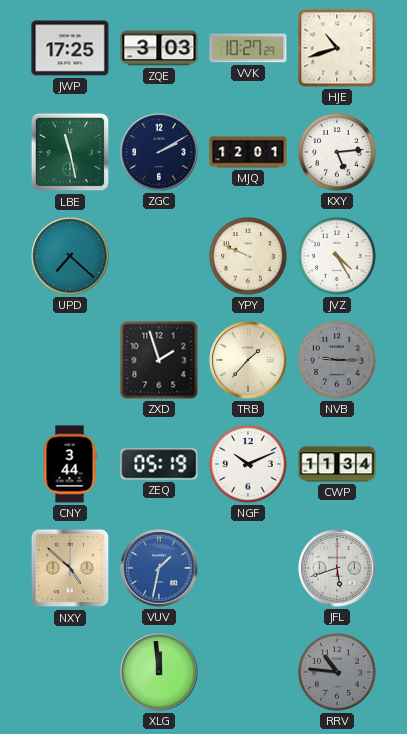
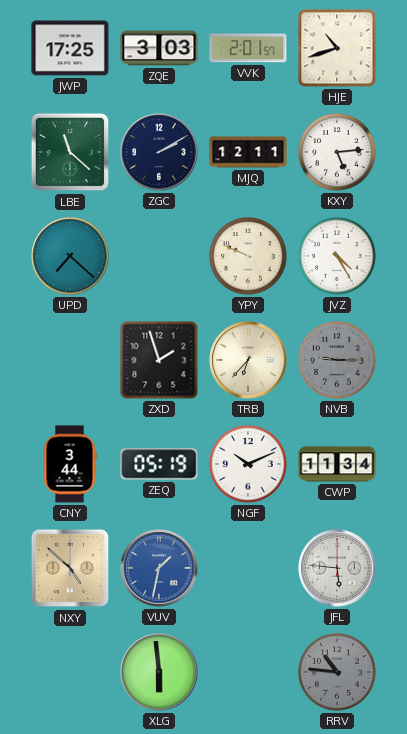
VVK: 10:27 -> 2:01 (248, 48)
LBE: 11:28 -> 11:22 (70, 152)
MJQ: 12:01 -> 12:11 (248, 152)
TRB: 1:37 -> 6:37 (248, 360)
JFL: 5:42 -> 5:46 (337, 568)
XLG: 11:59 -> 5:59 (159, 672)
